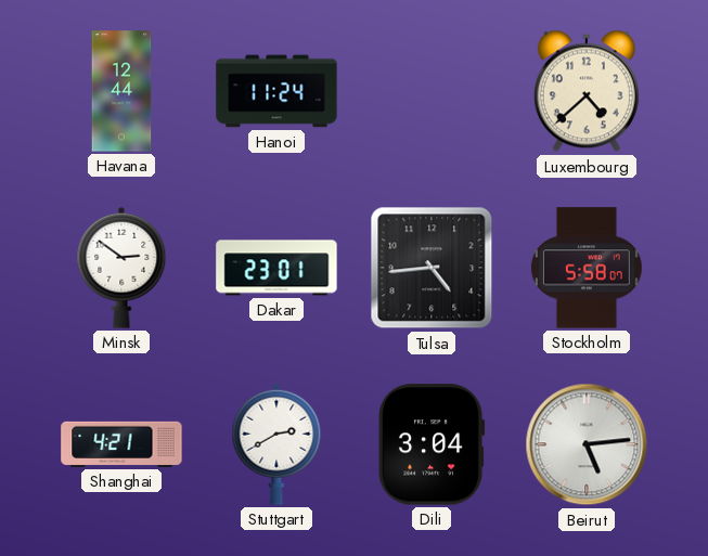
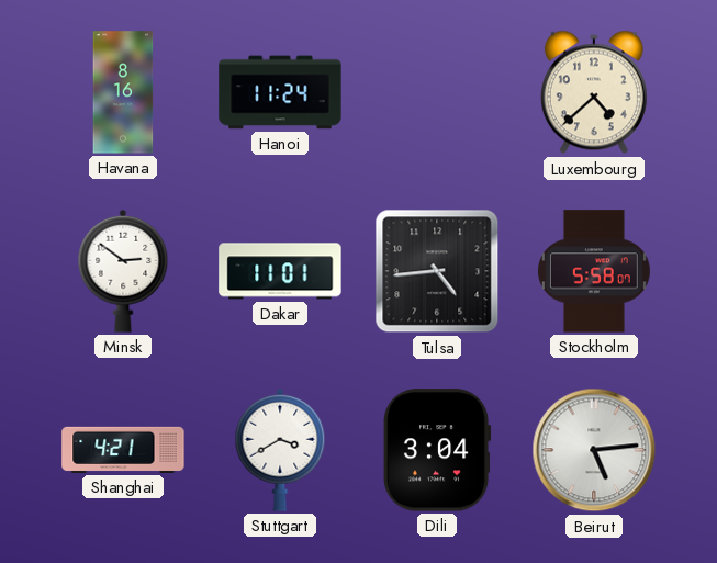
Havana: 12:44 -> 8:16 (123, 92)
Dakar: 23:01 -> 11:01 (280, 271)
Stuttgart: 2:40 -> 3:40 (280, 450)
